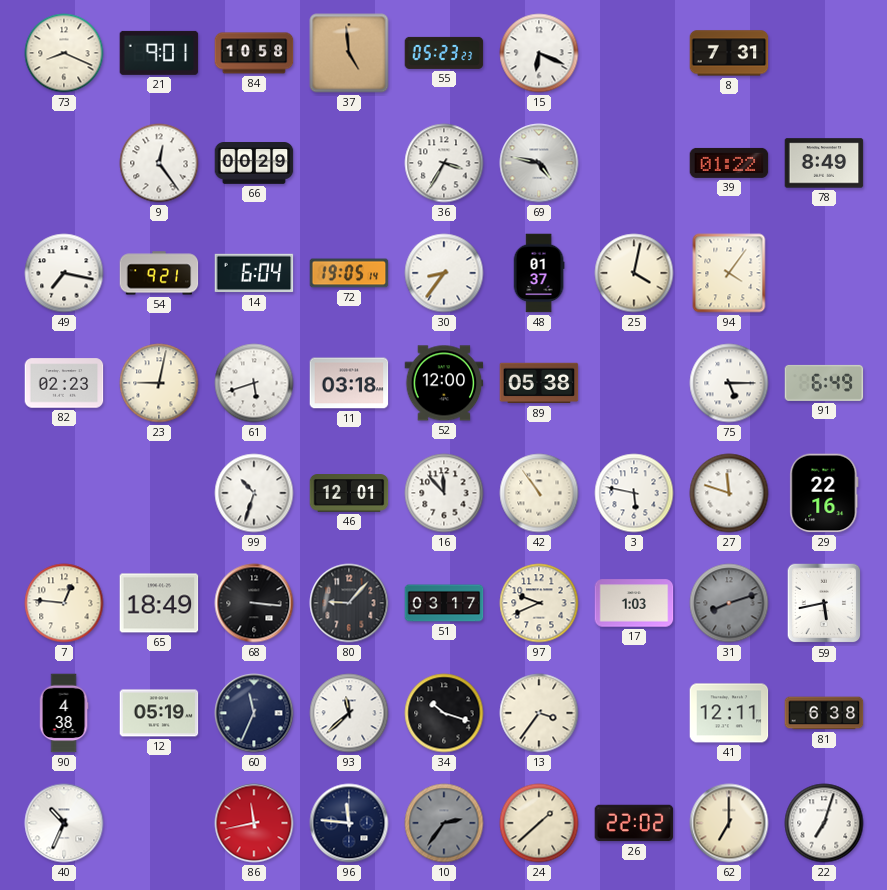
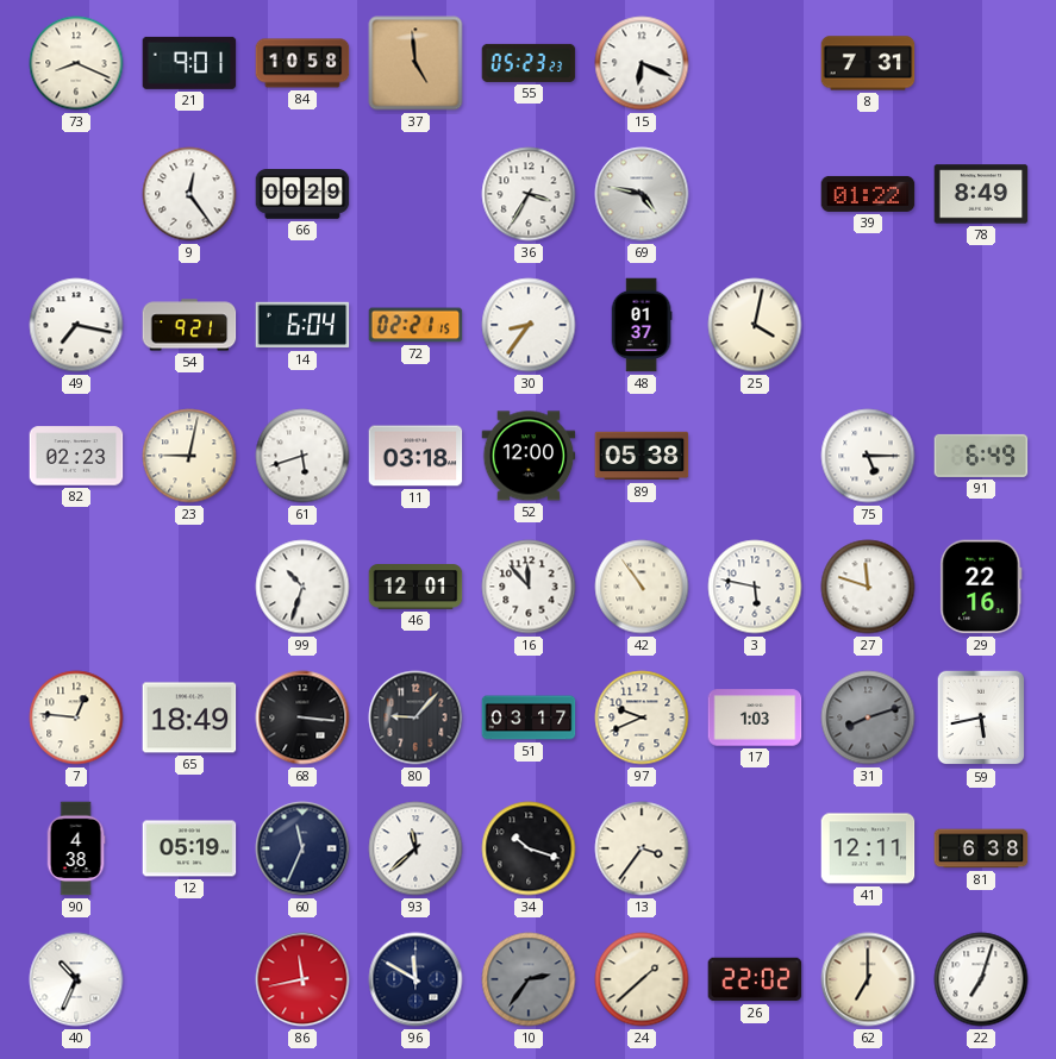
72: 19:05 -> 02:21 (415, 325)
94: 4:06 -> none (729, 273)
96: 11:46 -> 11:50 (415, 979)
